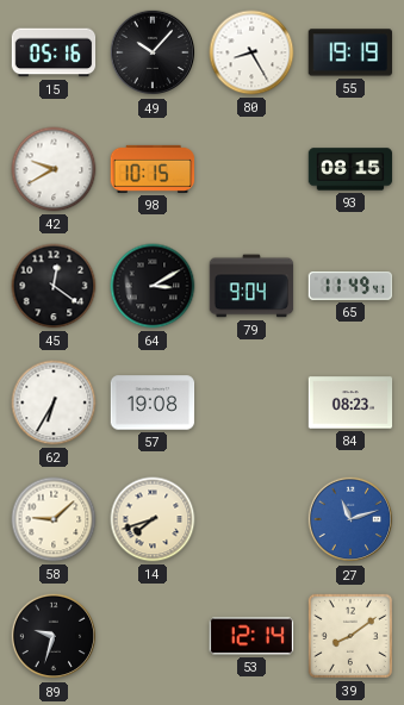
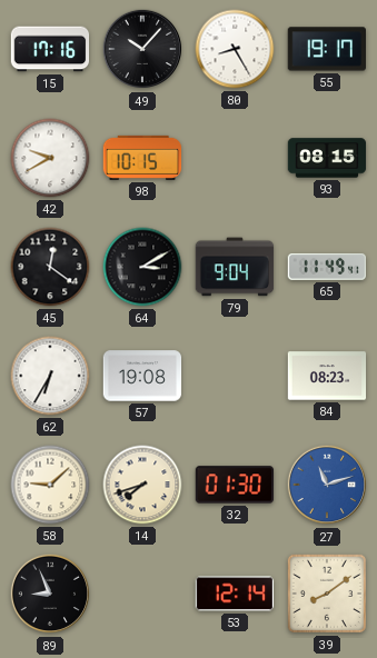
15: 05:16 -> 17:16 (50, 49)
55: 19:19 -> 19:17 (326, 49)
32: none -> 01:30 (235, 485)
89: 9:33 -> 8:56 (50, 594)
